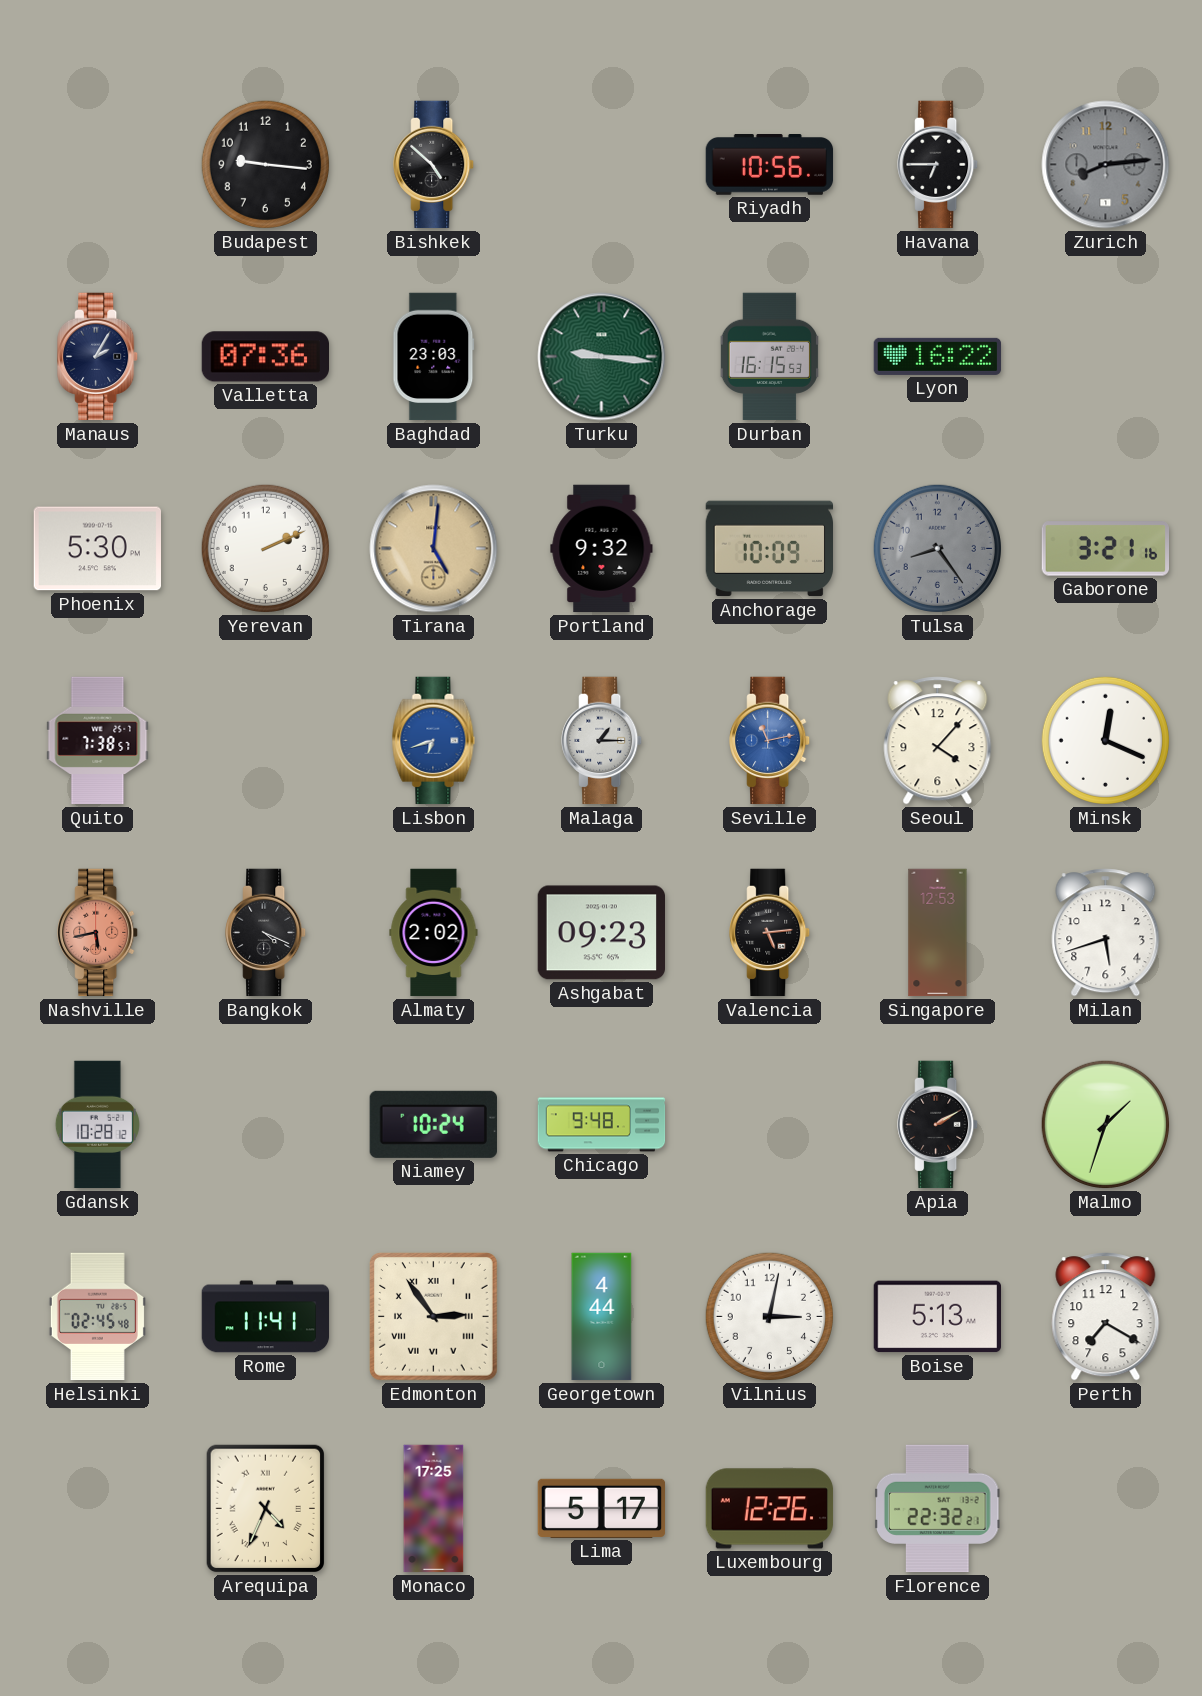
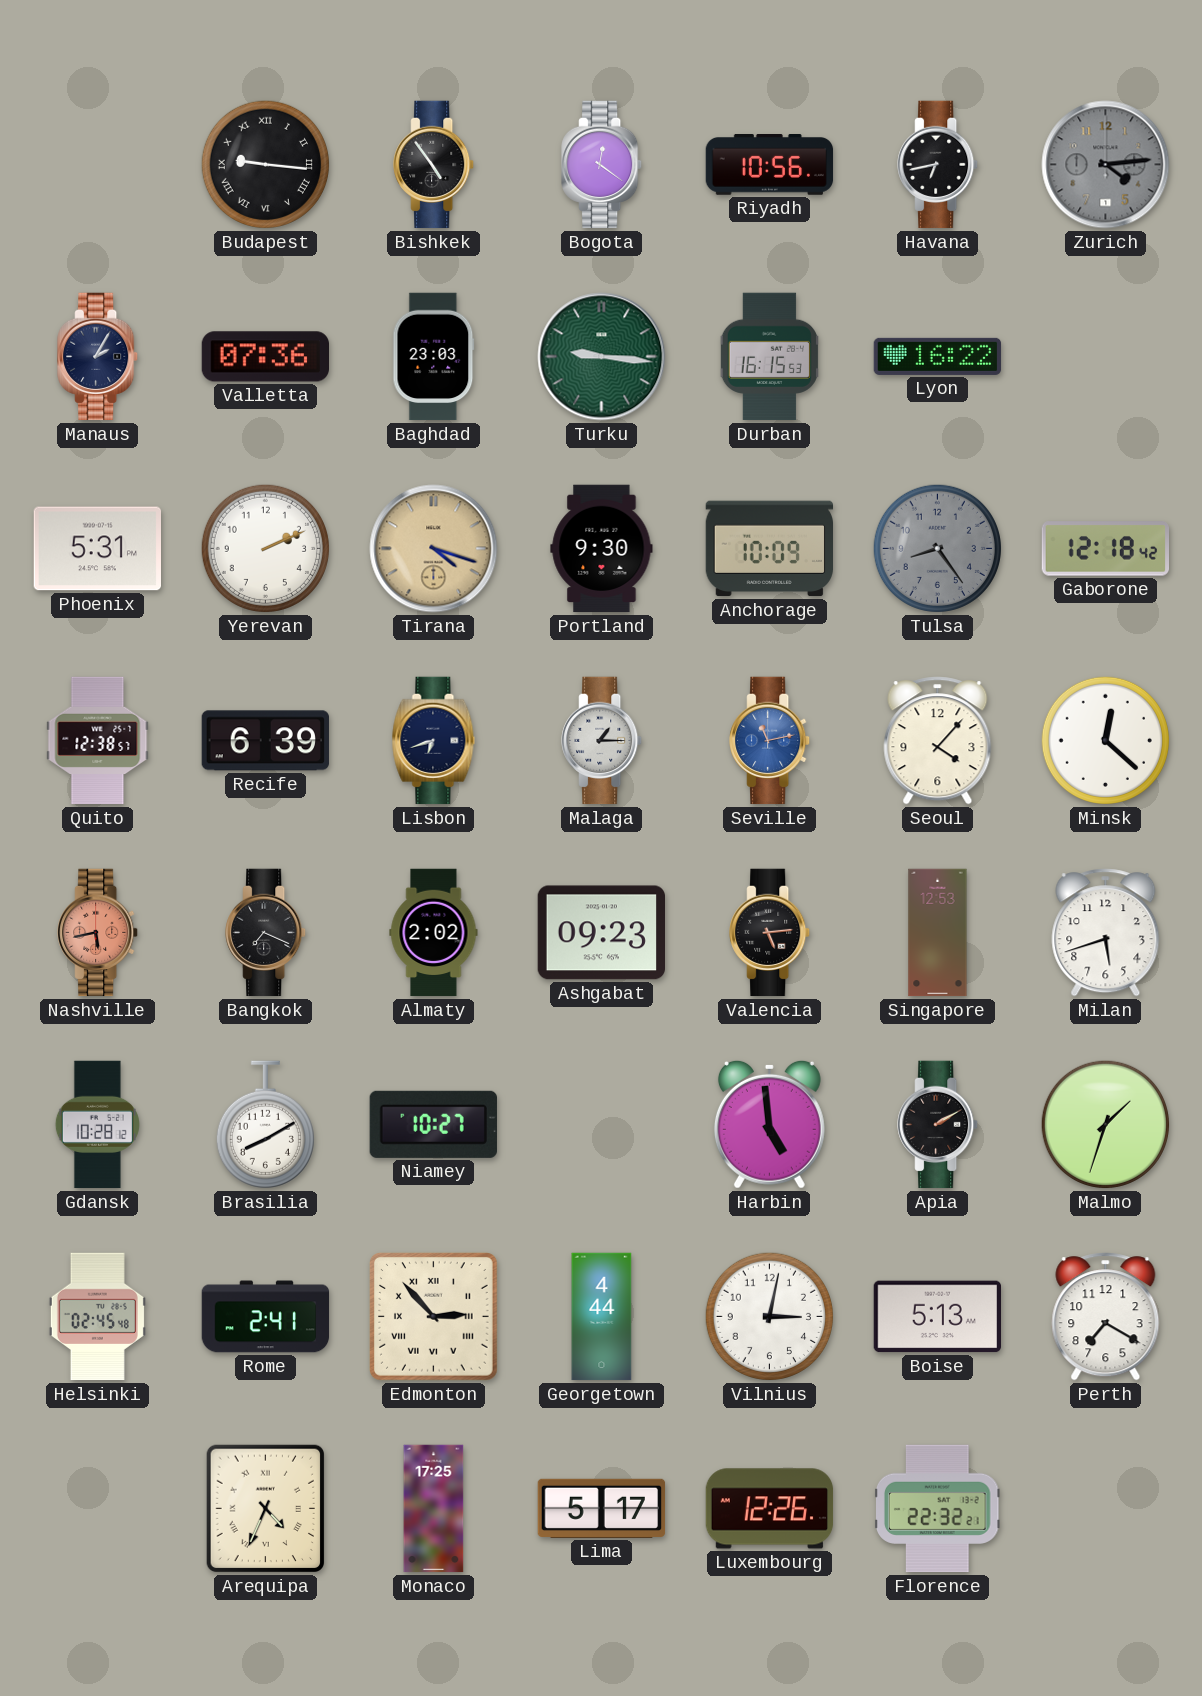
Budapest numerals: Arabic -> Roman (265, 164)
Bishkek: 4:52 -> 4:54 (434, 165)
Bogota: none -> 12:21 (602, 165)
Havana: 6:45 -> 6:43 (938, 165)
Zurich: 8:14 -> 4:14 (1106, 165)
Phoenix: 5:30 -> 5:31 (97, 549)
Tirana: 5:01 -> 4:18 (434, 549)
Portland: 9:32 -> 9:30 (602, 549)
Gaborone: 3:21 -> 12:18 (1106, 549)
Quito: 7:38 -> 12:38 (98, 741)
Recife: none -> 6:39 (265, 741)
Lisbon dial: blue -> navy (434, 741)
Minsk: 12:19 -> 12:22 (1105, 740)
Bangkok: 4:19 -> 7:19 (266, 933)
Brasilia: none -> 8:10 (265, 1125)
Niamey: 10:24 -> 10:27 (433, 1124)
Chicago: 9:48 -> none (602, 1125)
Harbin: none -> 4:59 (769, 1124)
Rome: 11:41 -> 2:41 (266, 1317)
Edmonton: 2:54 -> 2:53 (433, 1316)
